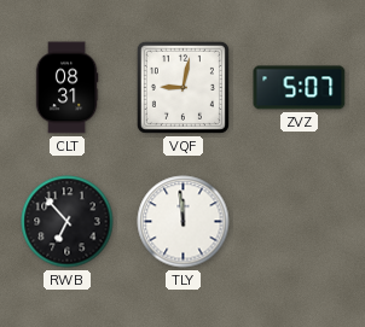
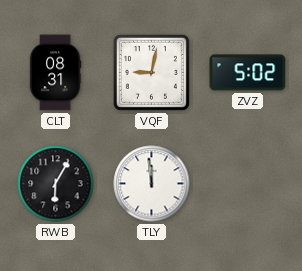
ZVZ: 5:07 -> 5:02 (248, 73)
RWB: 6:53 -> 6:05 (56, 184)
